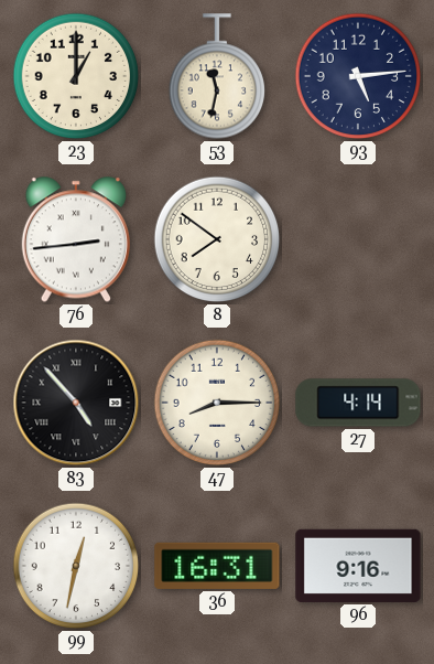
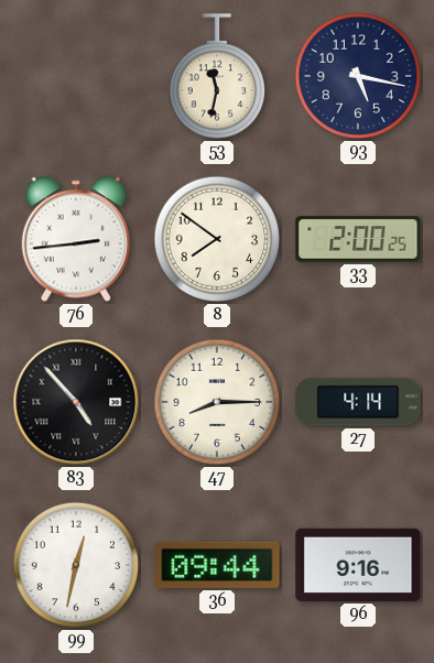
23: 1:00 -> none (76, 76)
93: 5:14 -> 5:17 (358, 76)
33: none -> 2:00 (358, 239)
36: 16:31 -> 09:44 (217, 565)
